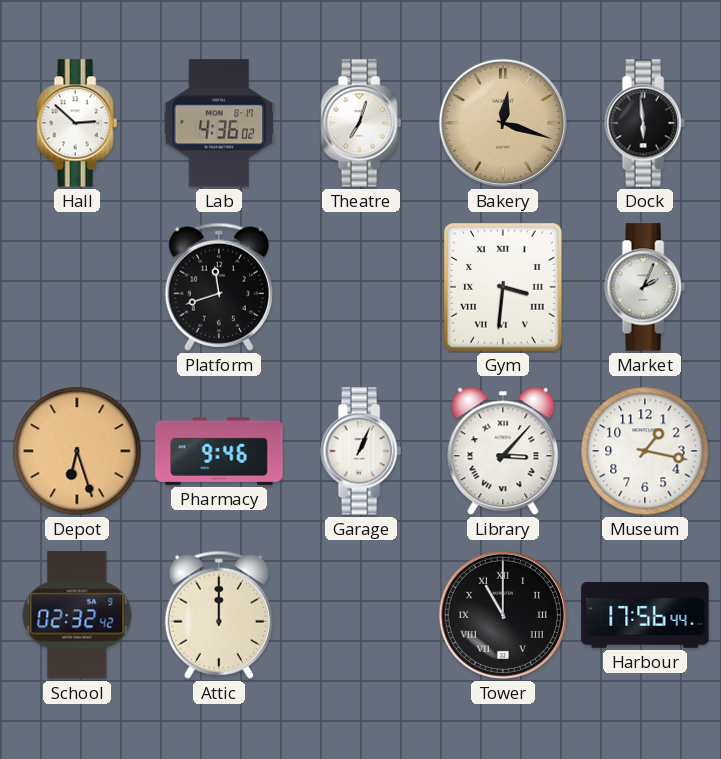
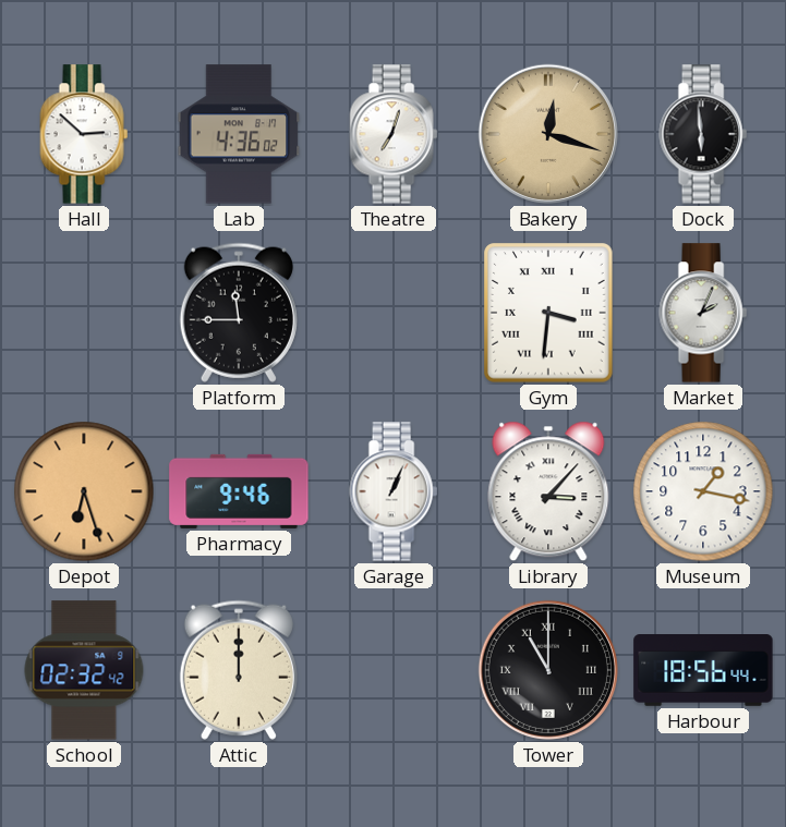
Platform: 11:42 -> 11:45 (239, 313)
Harbour: 17:56 -> 18:56 (703, 671)
